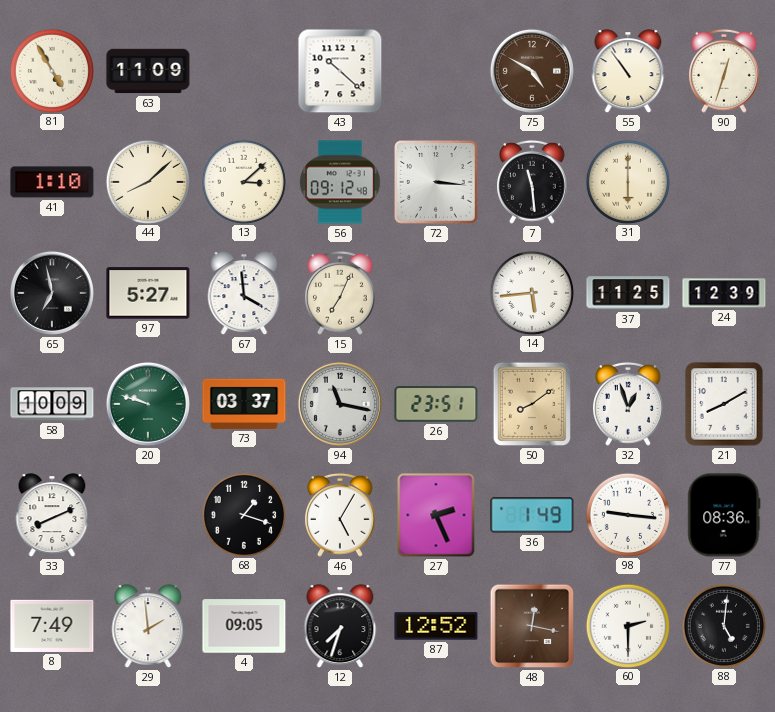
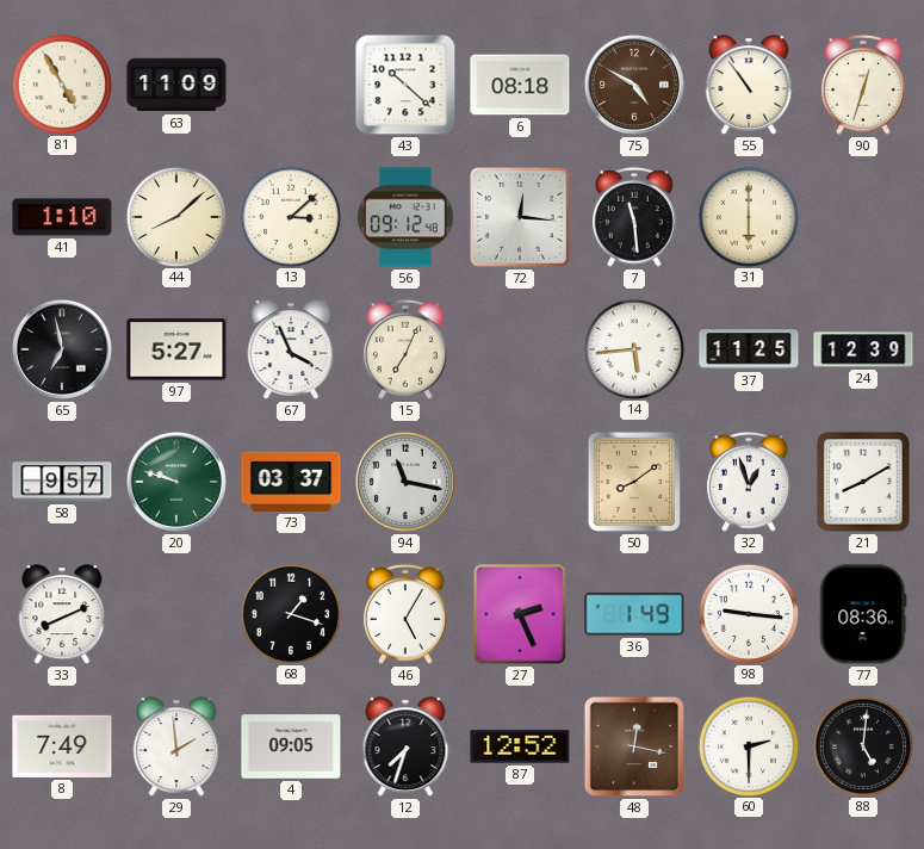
6: none -> 08:18 (520, 85)
72: 3:16 -> 12:16 (520, 217)
67: 3:59 -> 3:56 (291, 349)
58: 10:09 -> 9:57 (62, 482)
26: 23:51 -> none (436, 404)
